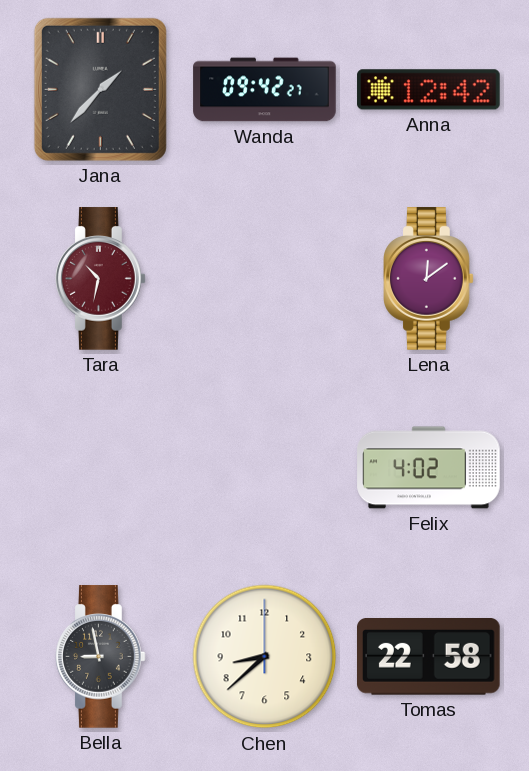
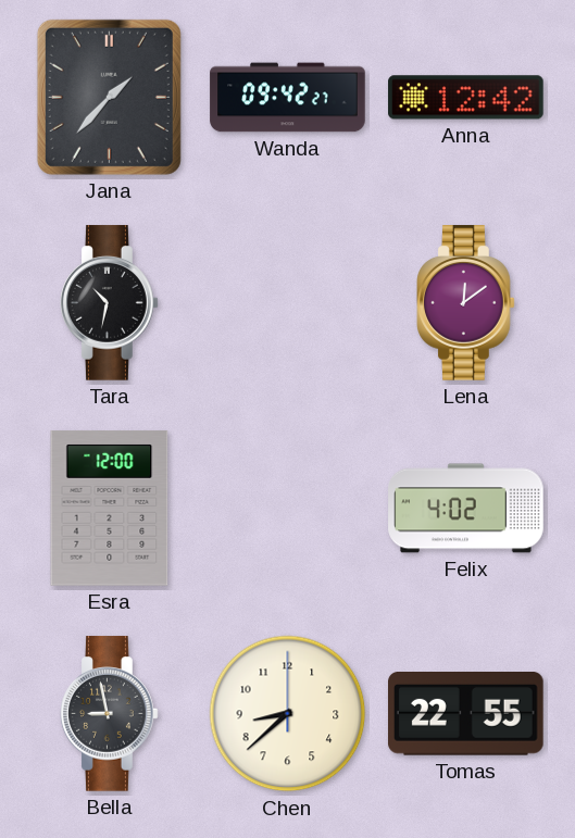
Tara dial: burgundy -> black (110, 303)
Esra: none -> 12:00 (110, 509)
Tomas: 22:58 -> 22:55 (466, 714)
